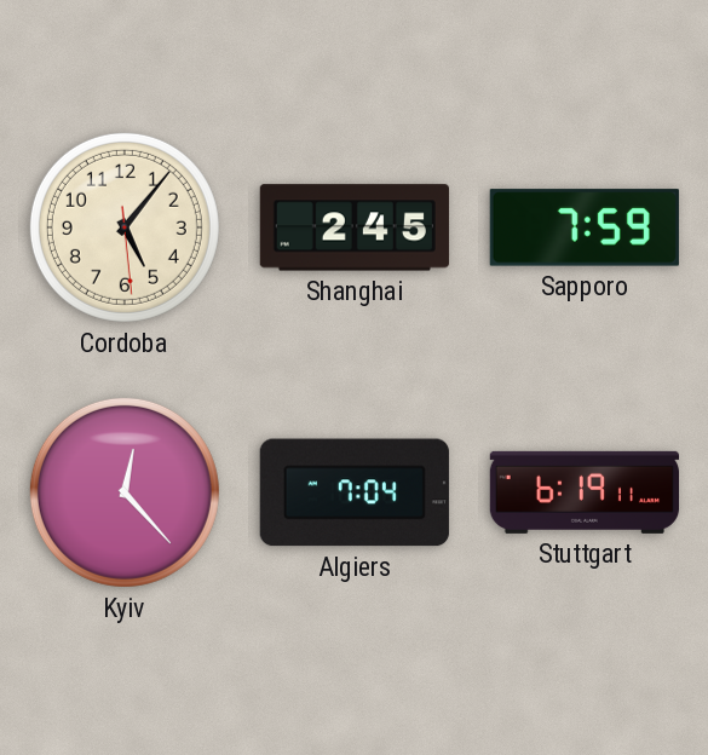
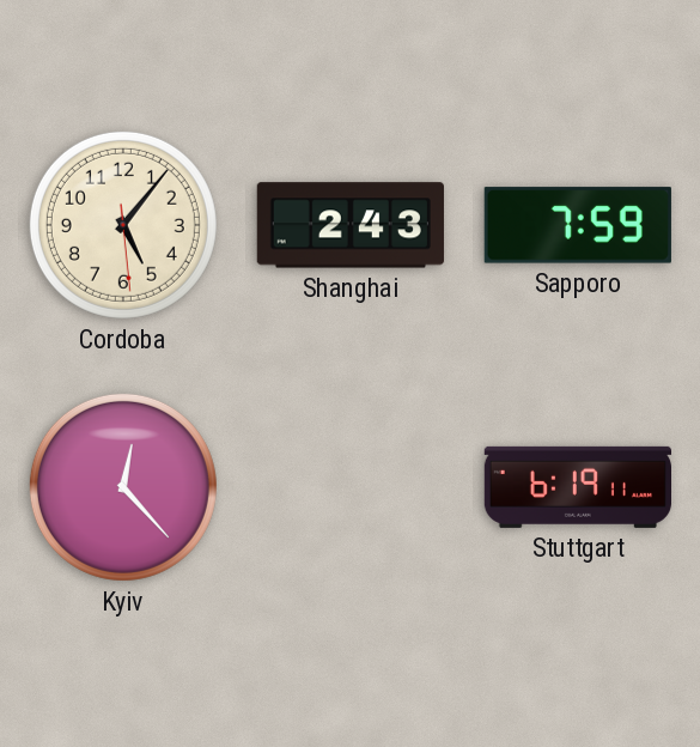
Shanghai: 2:45 -> 2:43 (351, 225)
Algiers: 7:04 -> none (355, 492)
